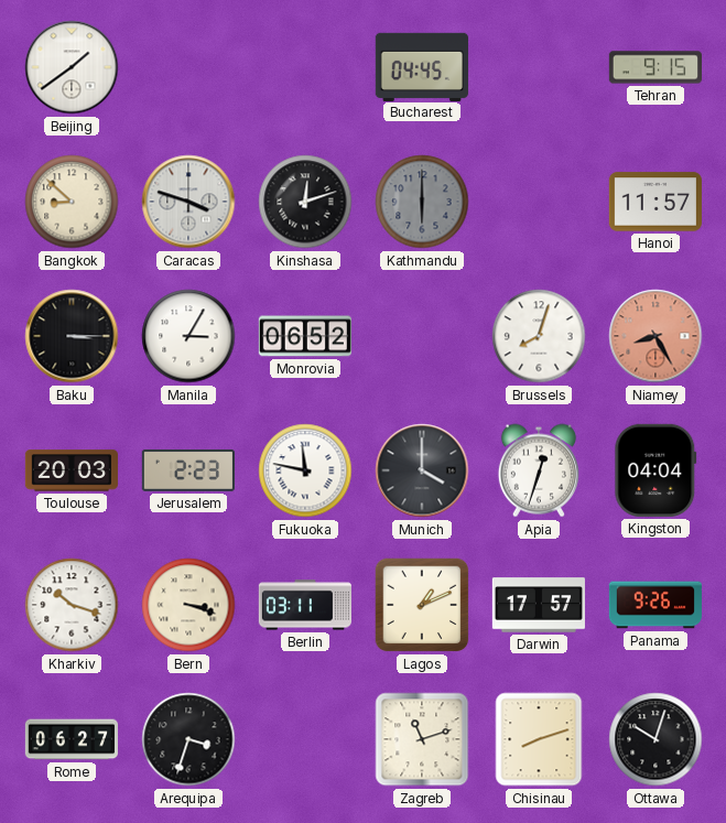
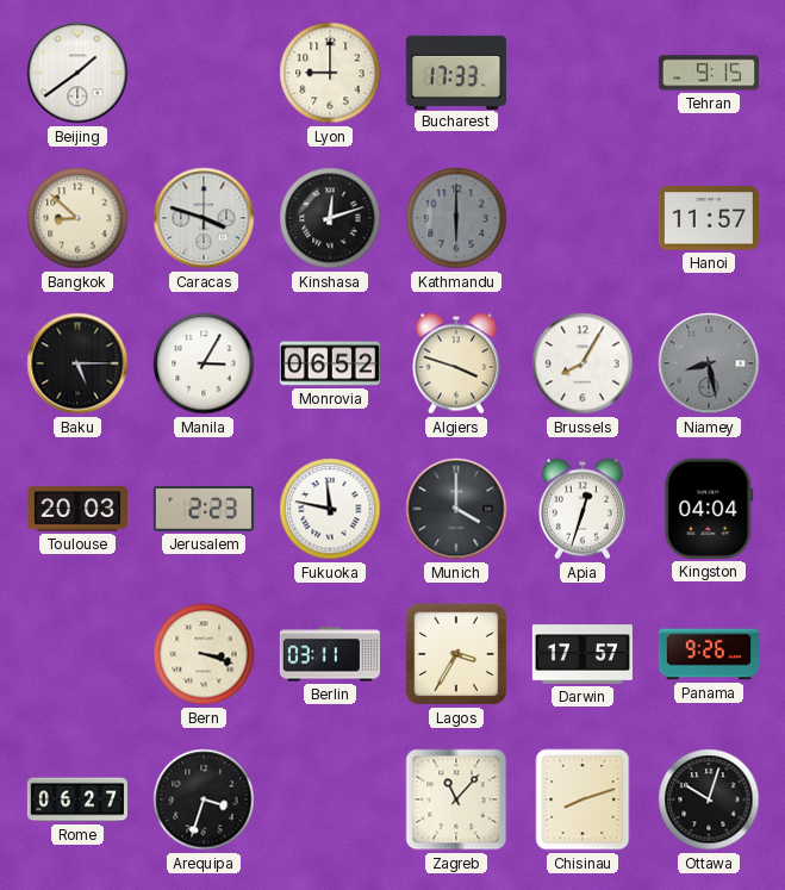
Lyon: none -> 9:00 (330, 73)
Bucharest: 04:45 -> 17:33 (456, 71)
Baku: 3:15 -> 5:15 (77, 363)
Algiers: none -> 3:48 (456, 363)
Brussels: 8:03 -> 8:05 (582, 363)
Niamey: 8:25 -> 8:28 (709, 363)
Niamey dial: salmon -> grey (709, 363)
Kharkiv: 10:18 -> none (72, 605)
Lagos: 1:11 -> 3:35 (456, 654)
Zagreb: 11:12 -> 11:07 (456, 799)
